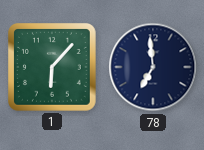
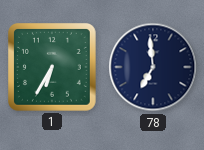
1: 6:07 -> 6:35 (53, 68)
